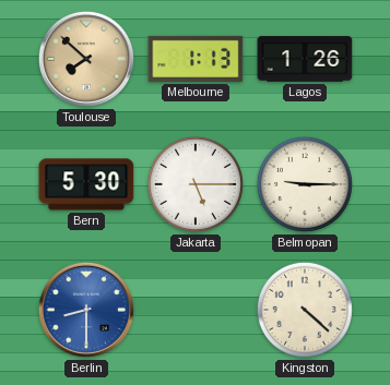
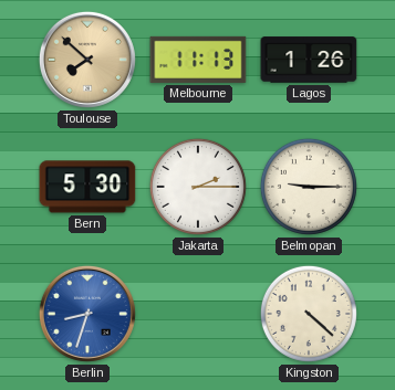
Melbourne: 1:13 -> 11:13 (198, 60)
Jakarta: 5:15 -> 2:15 (198, 187)
Berlin: 8:30 -> 8:33 (87, 314)
